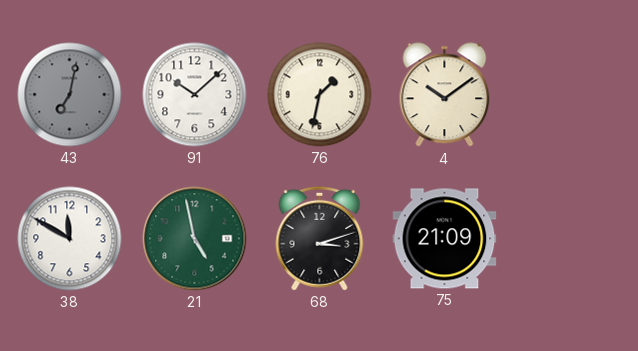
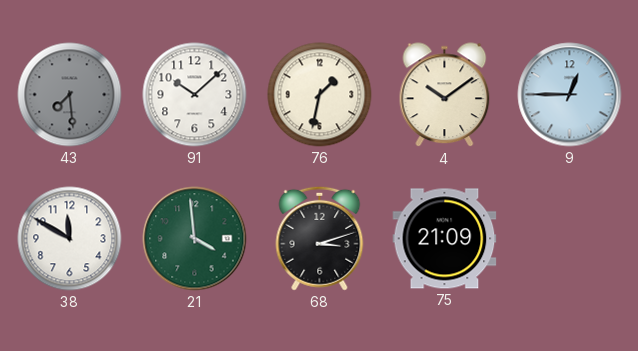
43: 7:02 -> 7:29 (70, 95)
9: none -> 12:45 (570, 95)
21: 4:58 -> 3:59 (195, 239)
